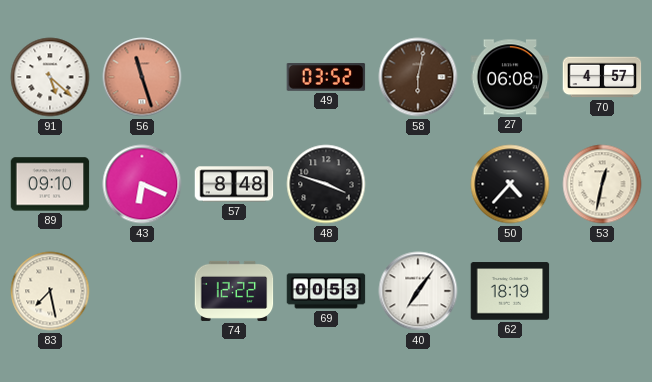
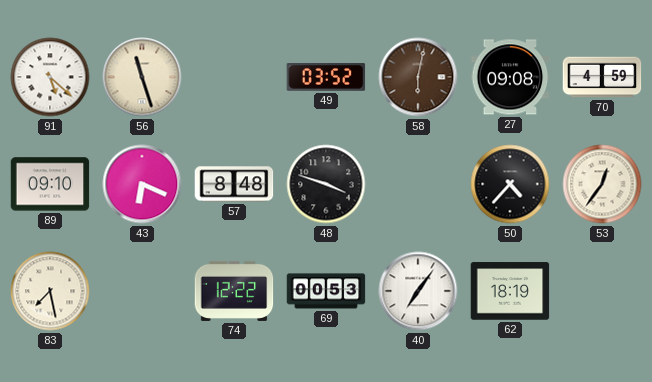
56 dial: salmon -> cream (142, 77)
27: 06:08 -> 09:08 (510, 77)
70: 4:57 -> 4:59 (602, 77)
53: 12:32 -> 12:36 (602, 184)
